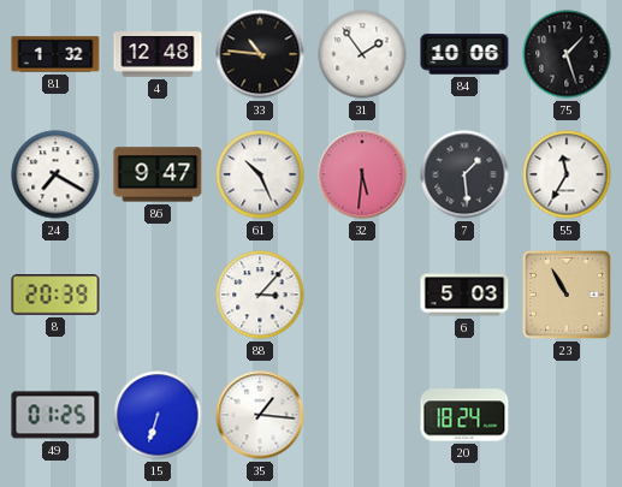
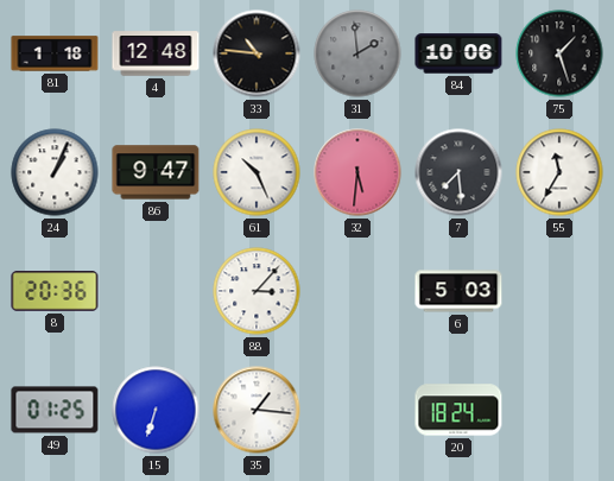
81: 1:32 -> 1:18 (55, 53)
31: 1:54 -> 1:59 (357, 53)
31 dial: white -> grey (357, 53)
24: 7:20 -> 1:04 (55, 172)
7: 1:29 -> 7:29 (458, 172)
8: 20:39 -> 20:36 (55, 291)
23: 10:55 -> none (567, 295)
